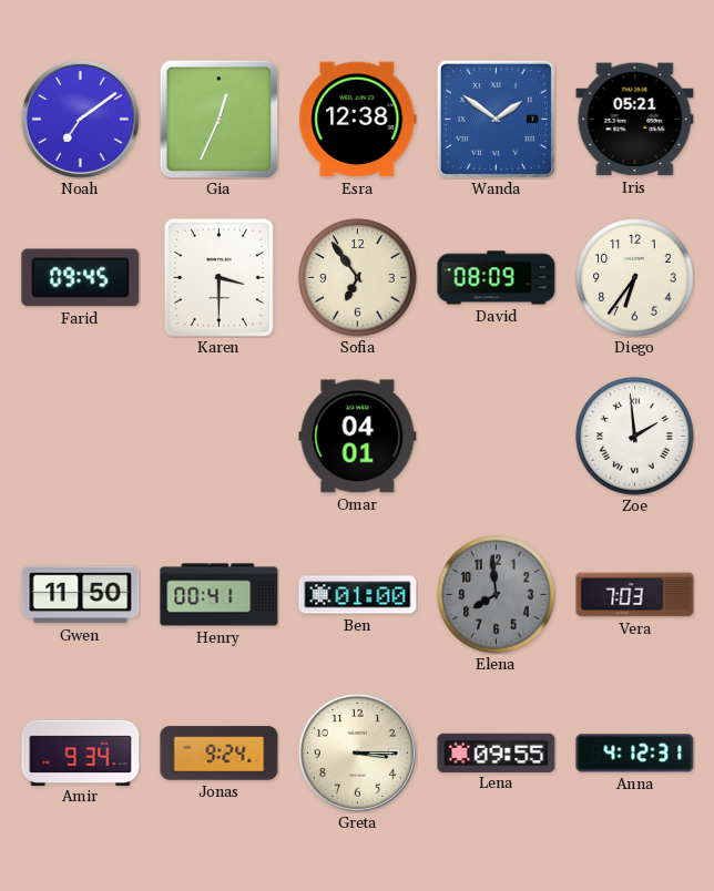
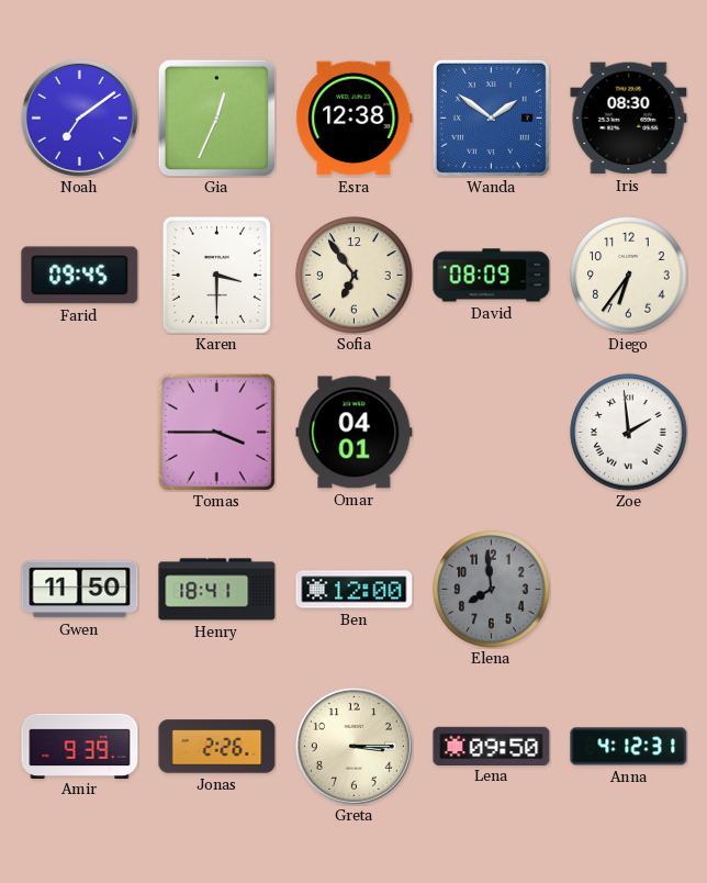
Iris: 05:21 -> 08:30 (629, 119)
Tomas: none -> 3:45 (216, 432)
Henry: 00:41 -> 18:41 (217, 590)
Ben: 01:00 -> 12:00 (355, 590)
Vera: 7:03 -> none (635, 595)
Amir: 9:34 -> 9:39 (80, 746)
Jonas: 9:24 -> 2:26 (217, 747)
Lena: 09:55 -> 09:50 (492, 746)
